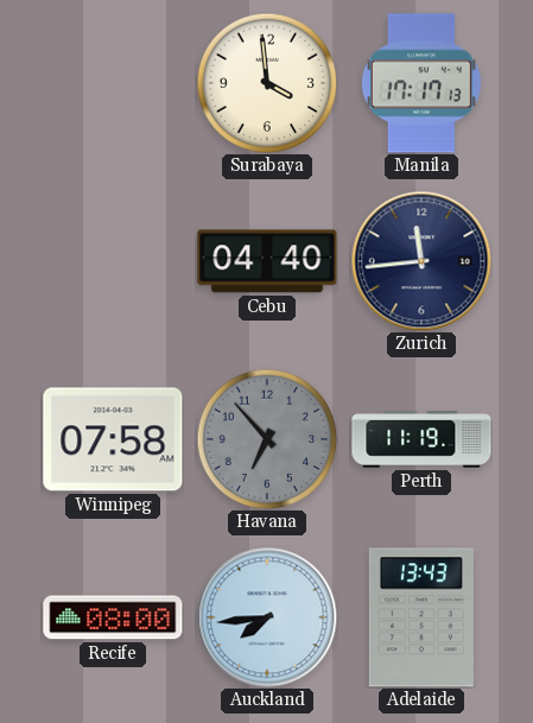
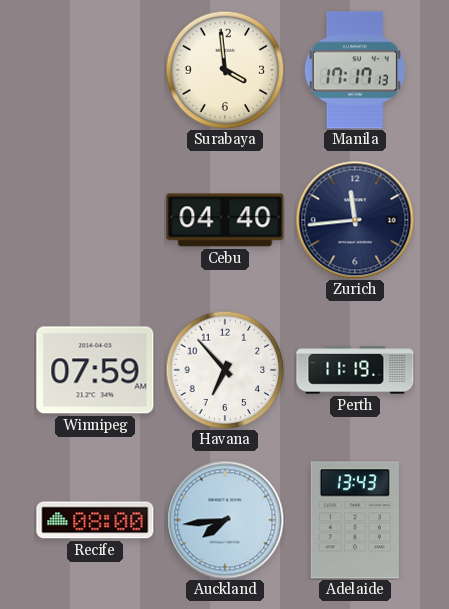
Winnipeg: 07:58 -> 07:59 (95, 370)
Havana dial: grey -> white (225, 370)
